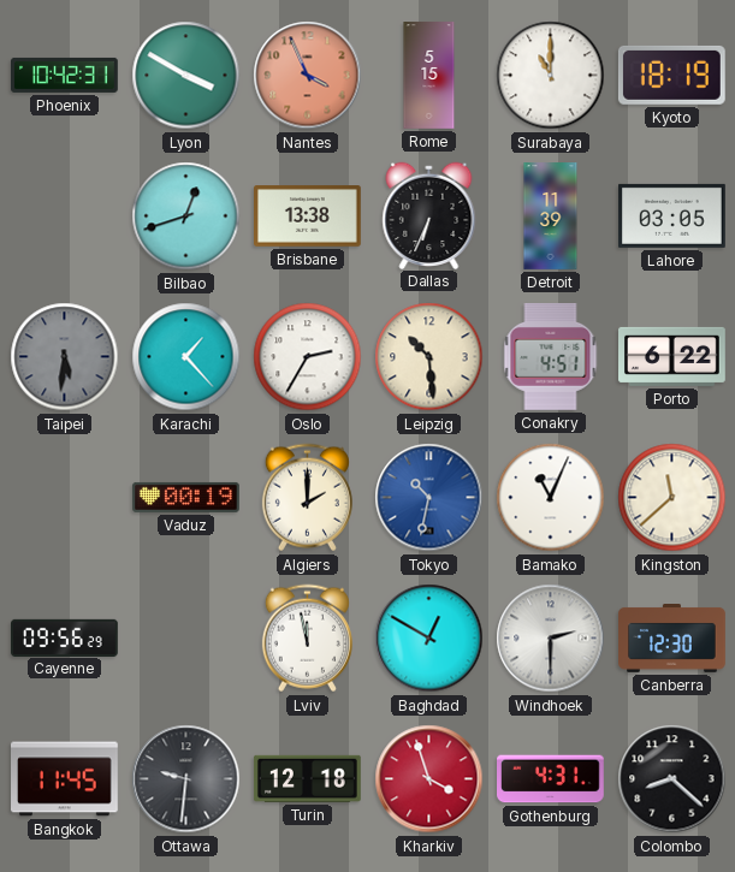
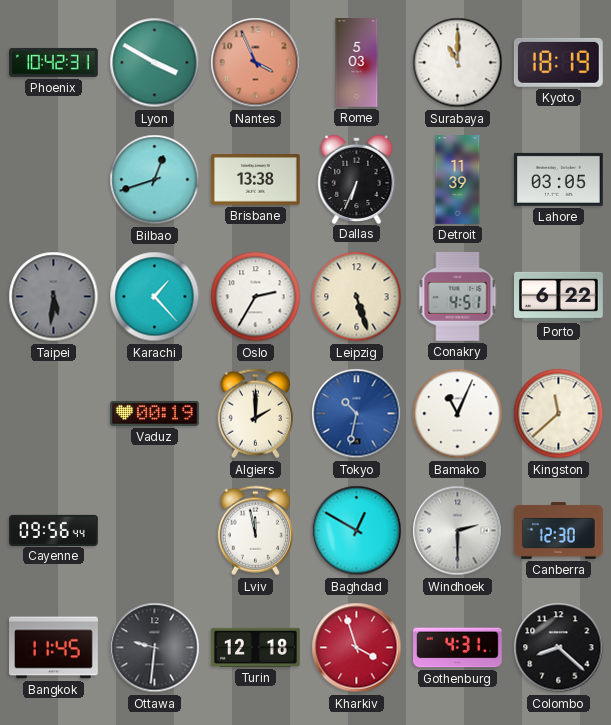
Rome: 5:15 -> 5:03 (357, 63)
Leipzig: 10:29 -> 5:27 (357, 297)
Cayenne: 09:56:29 -> 09:56:44 (54, 530)
